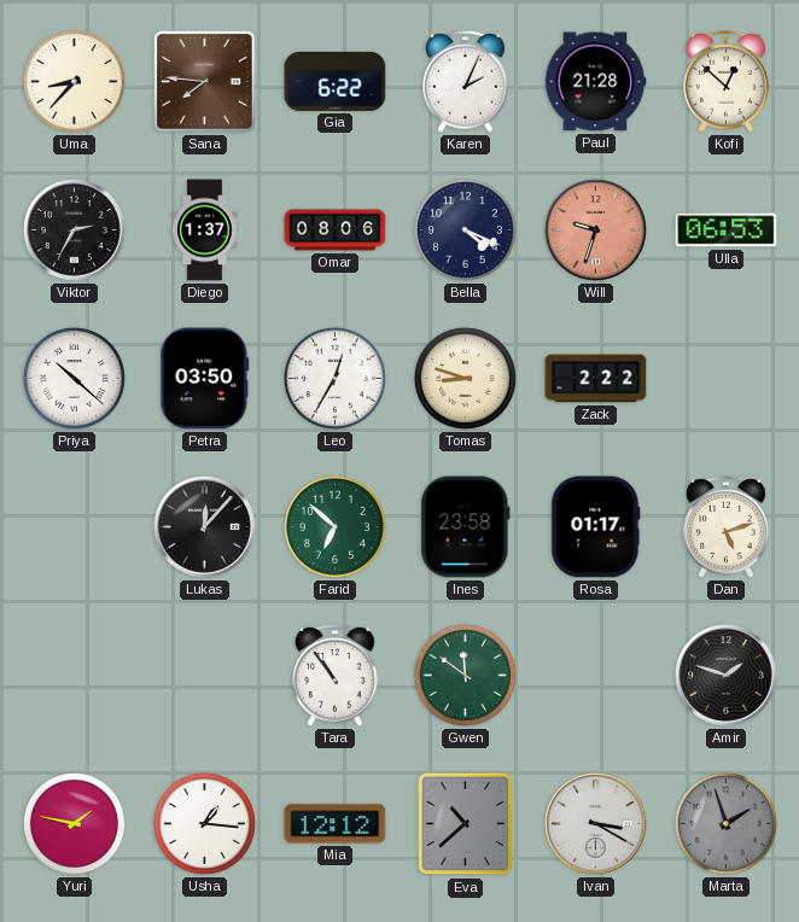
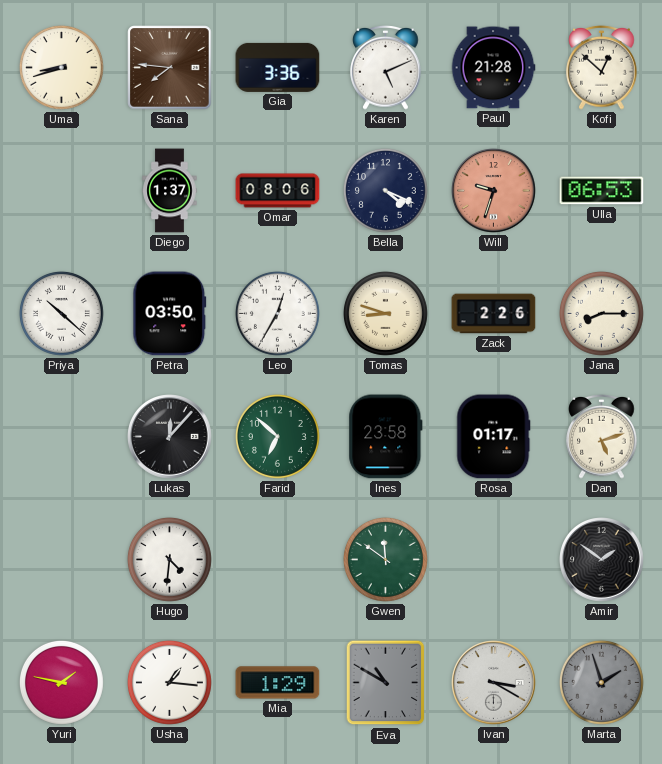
Uma: 8:37 -> 8:42 (61, 67)
Gia: 6:22 -> 3:36 (278, 67)
Karen: 2:04 -> 5:11 (386, 68)
Viktor: 2:35 -> none (75, 230)
Zack: 2:22 -> 2:26 (494, 314)
Jana: none -> 8:15 (601, 313)
Hugo: none -> 4:31 (169, 559)
Tara: 10:54 -> none (336, 676)
Amir: 1:48 -> 1:51 (602, 560)
Mia: 12:12 -> 1:29 (278, 683)
Eva: 10:38 -> 10:50 (386, 683)
